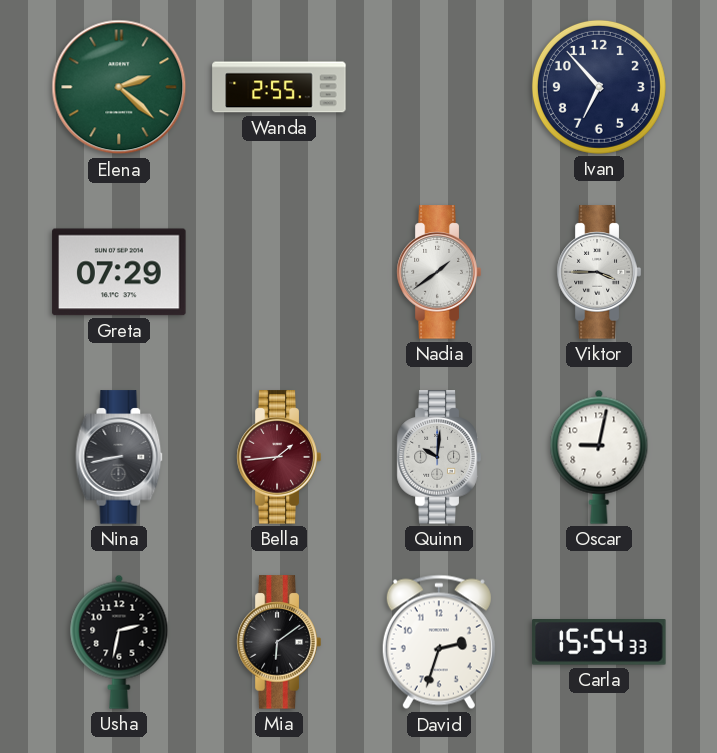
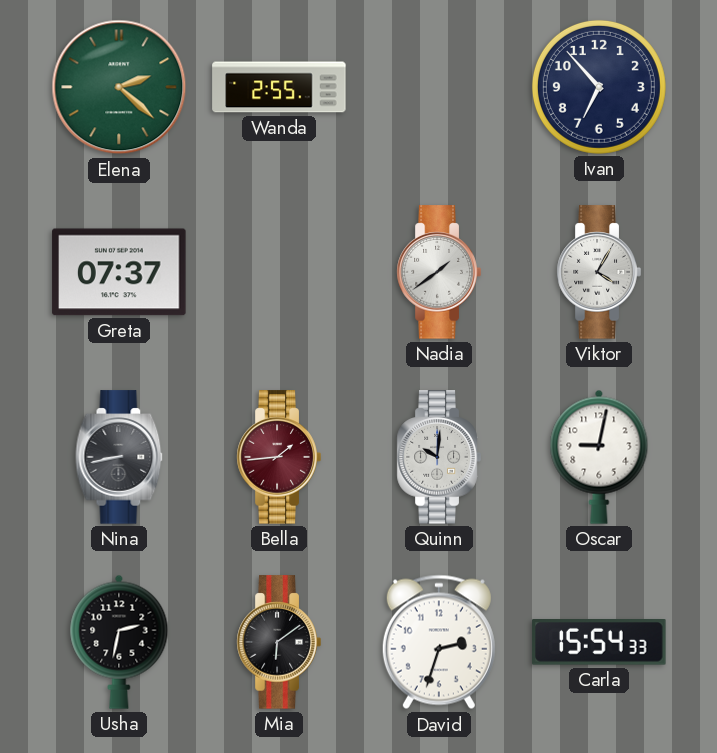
Greta: 07:29 -> 07:37 (119, 272)
Viktor: 3:45 -> 4:05 (599, 272)
